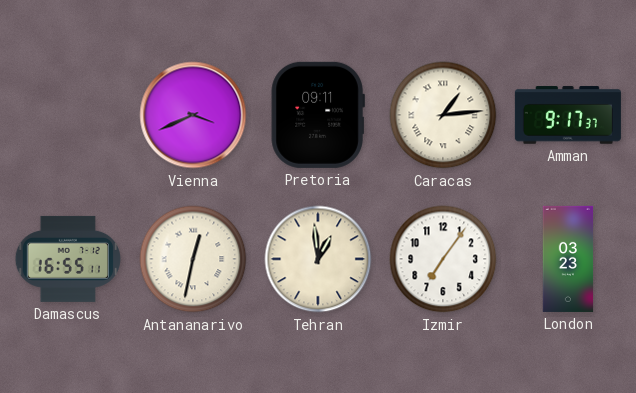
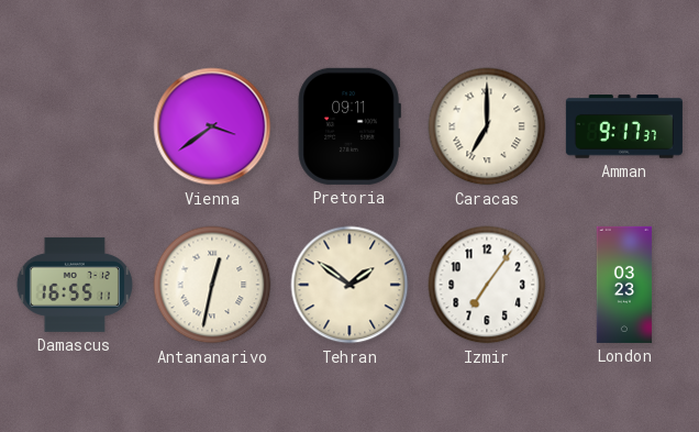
Vienna: 3:41 -> 3:39 (212, 126)
Caracas: 1:14 -> 7:00 (487, 126)
Tehran: 12:59 -> 1:51 (349, 285)
